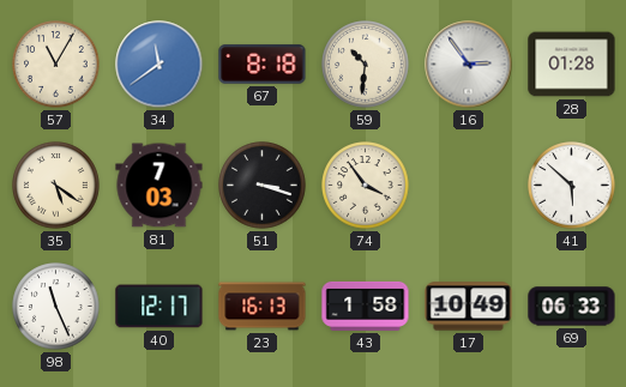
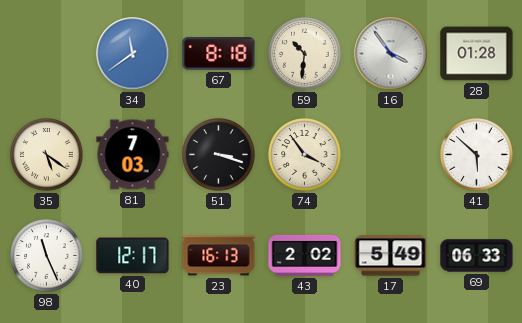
57: 11:05 -> none (56, 65)
16: 2:54 -> 3:54 (391, 54)
43: 1:58 -> 2:02 (305, 255)
17: 10:49 -> 5:49 (391, 256)
